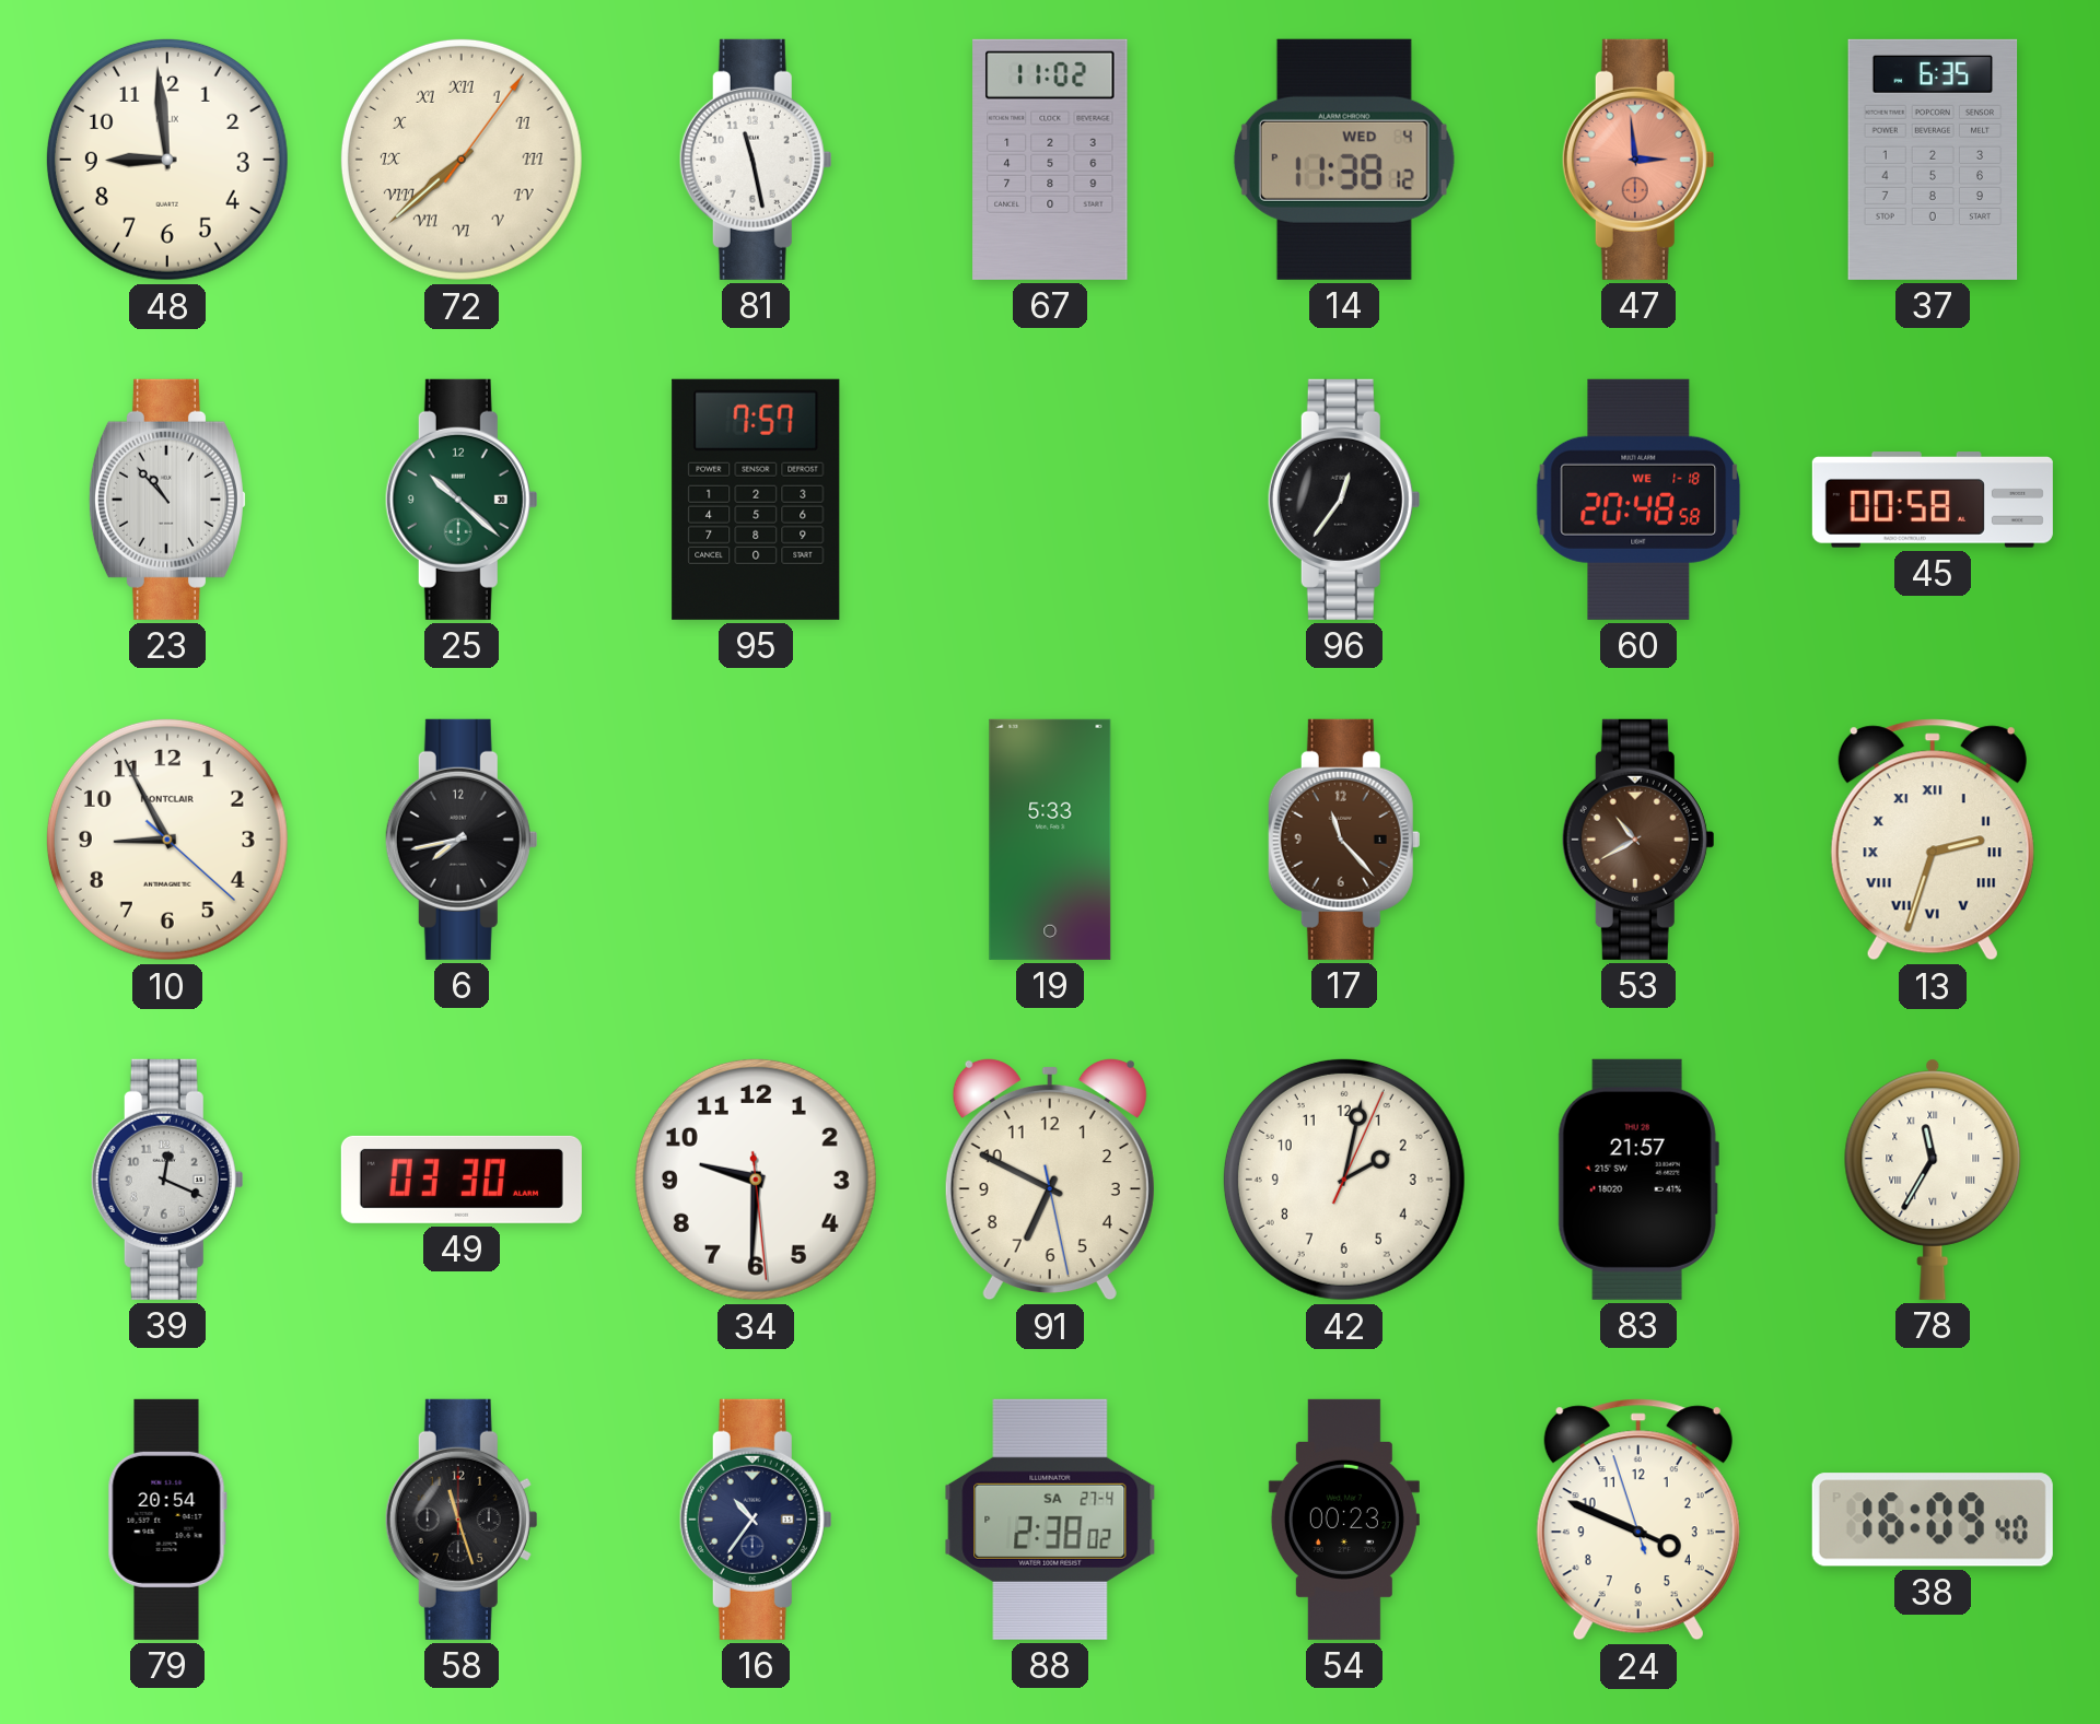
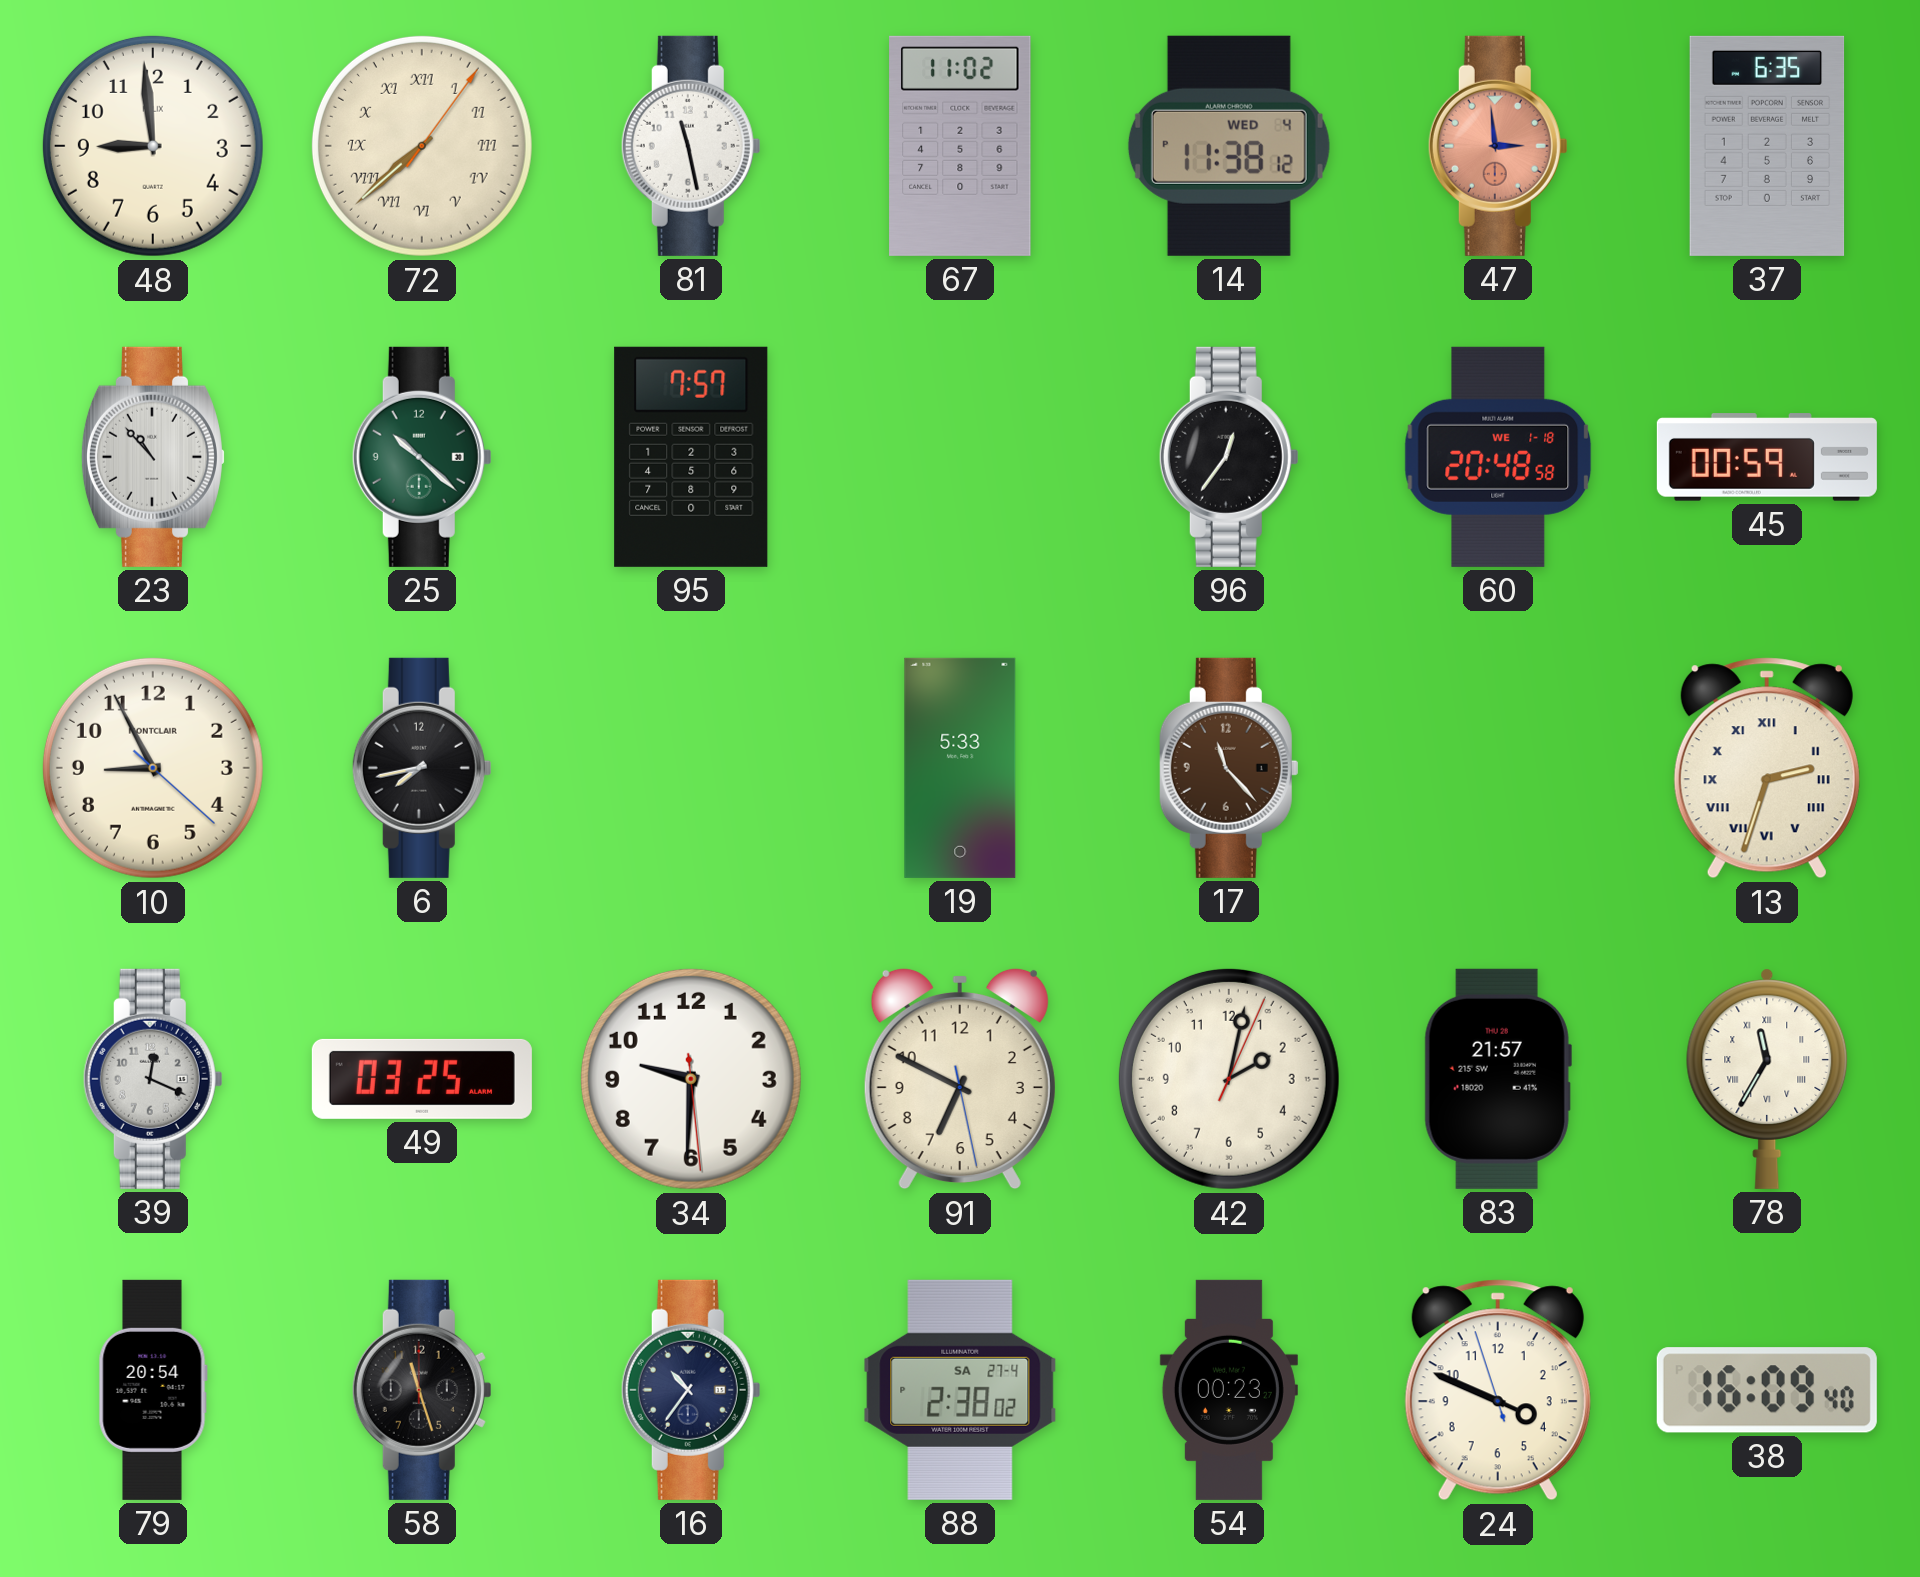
45: 00:58 -> 00:59 (1767, 457)
53: 10:40 -> none (1638, 840)
49: 03:30 -> 03:25 (422, 1079)
